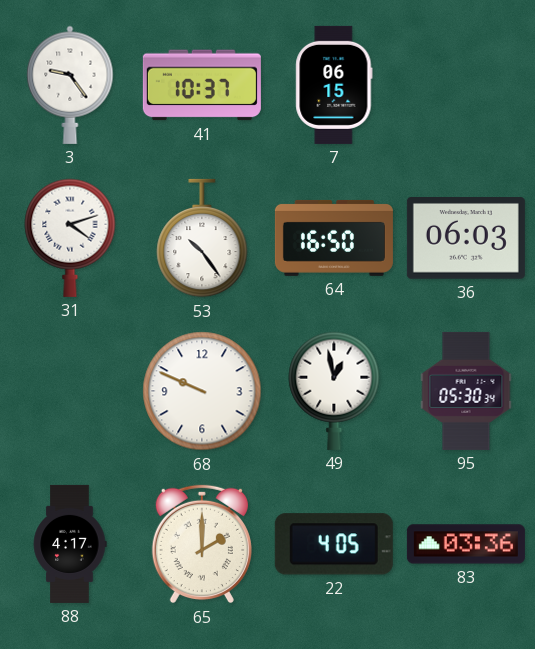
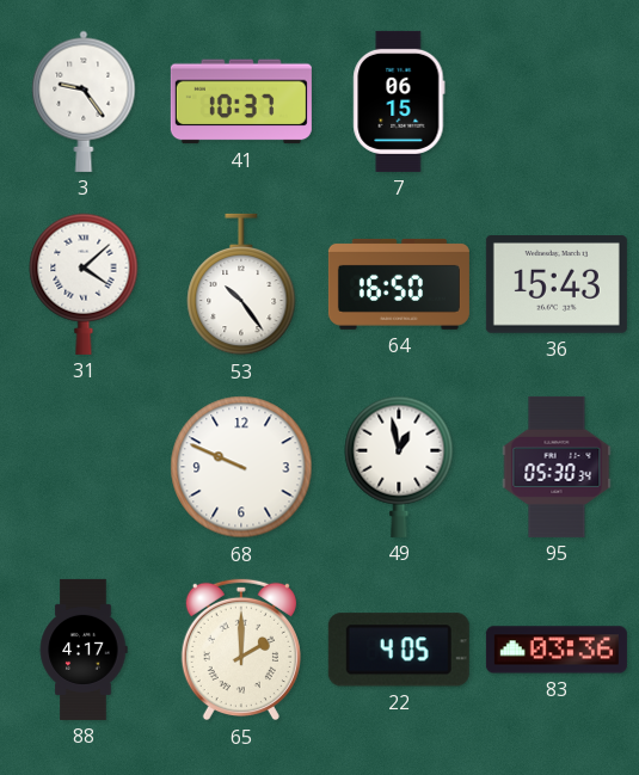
31: 4:12 -> 4:08 (84, 284)
36: 06:03 -> 15:43 (557, 285)
